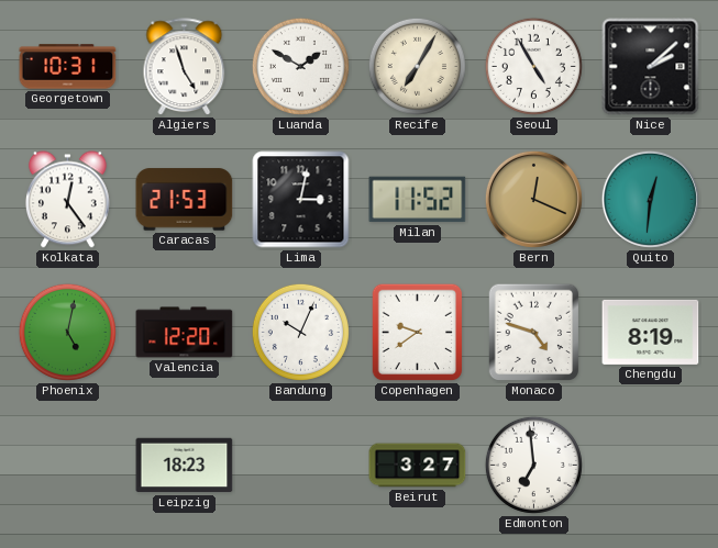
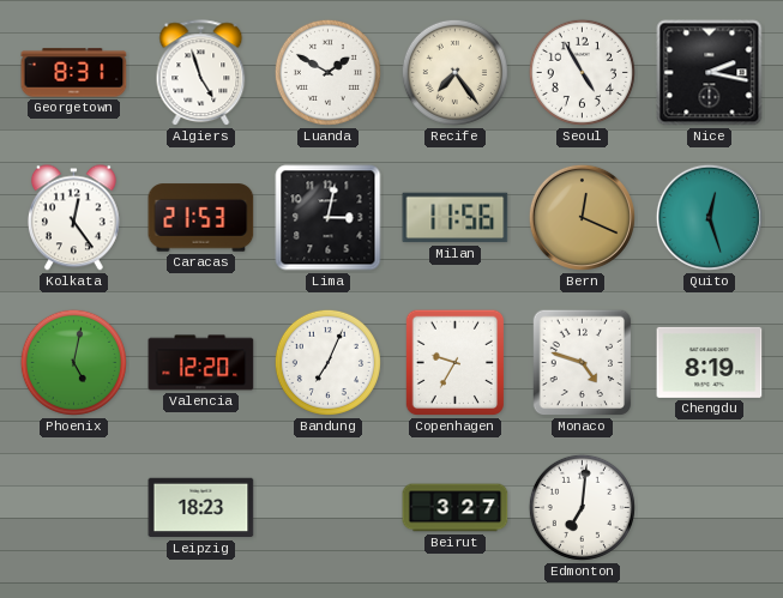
Georgetown: 10:31 -> 8:31 (74, 73)
Recife: 7:05 -> 7:24 (454, 72)
Nice: 2:08 -> 2:17 (710, 73)
Milan: 11:52 -> 11:56 (456, 218)
Quito: 12:31 -> 12:27 (709, 217)
Bandung: 10:04 -> 7:04 (327, 362)
Copenhagen: 9:39 -> 9:35 (456, 363)
Edmonton: 6:59 -> 7:01 (582, 507)
